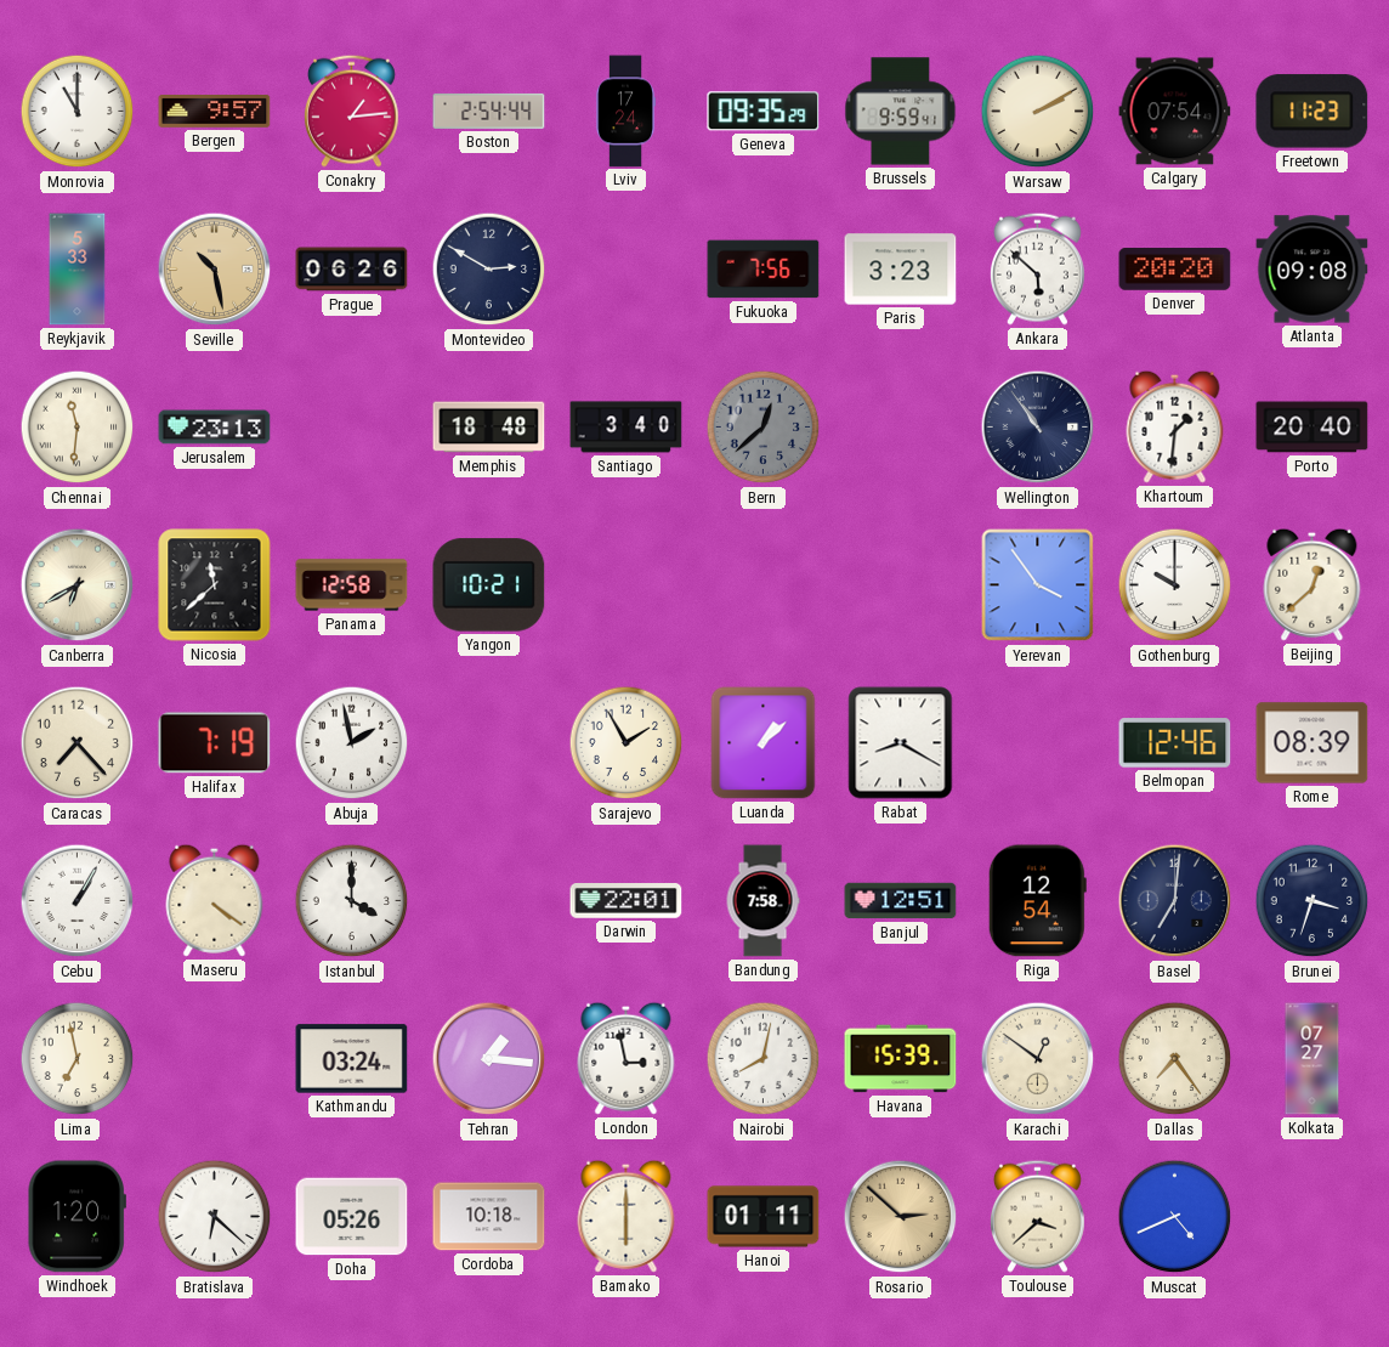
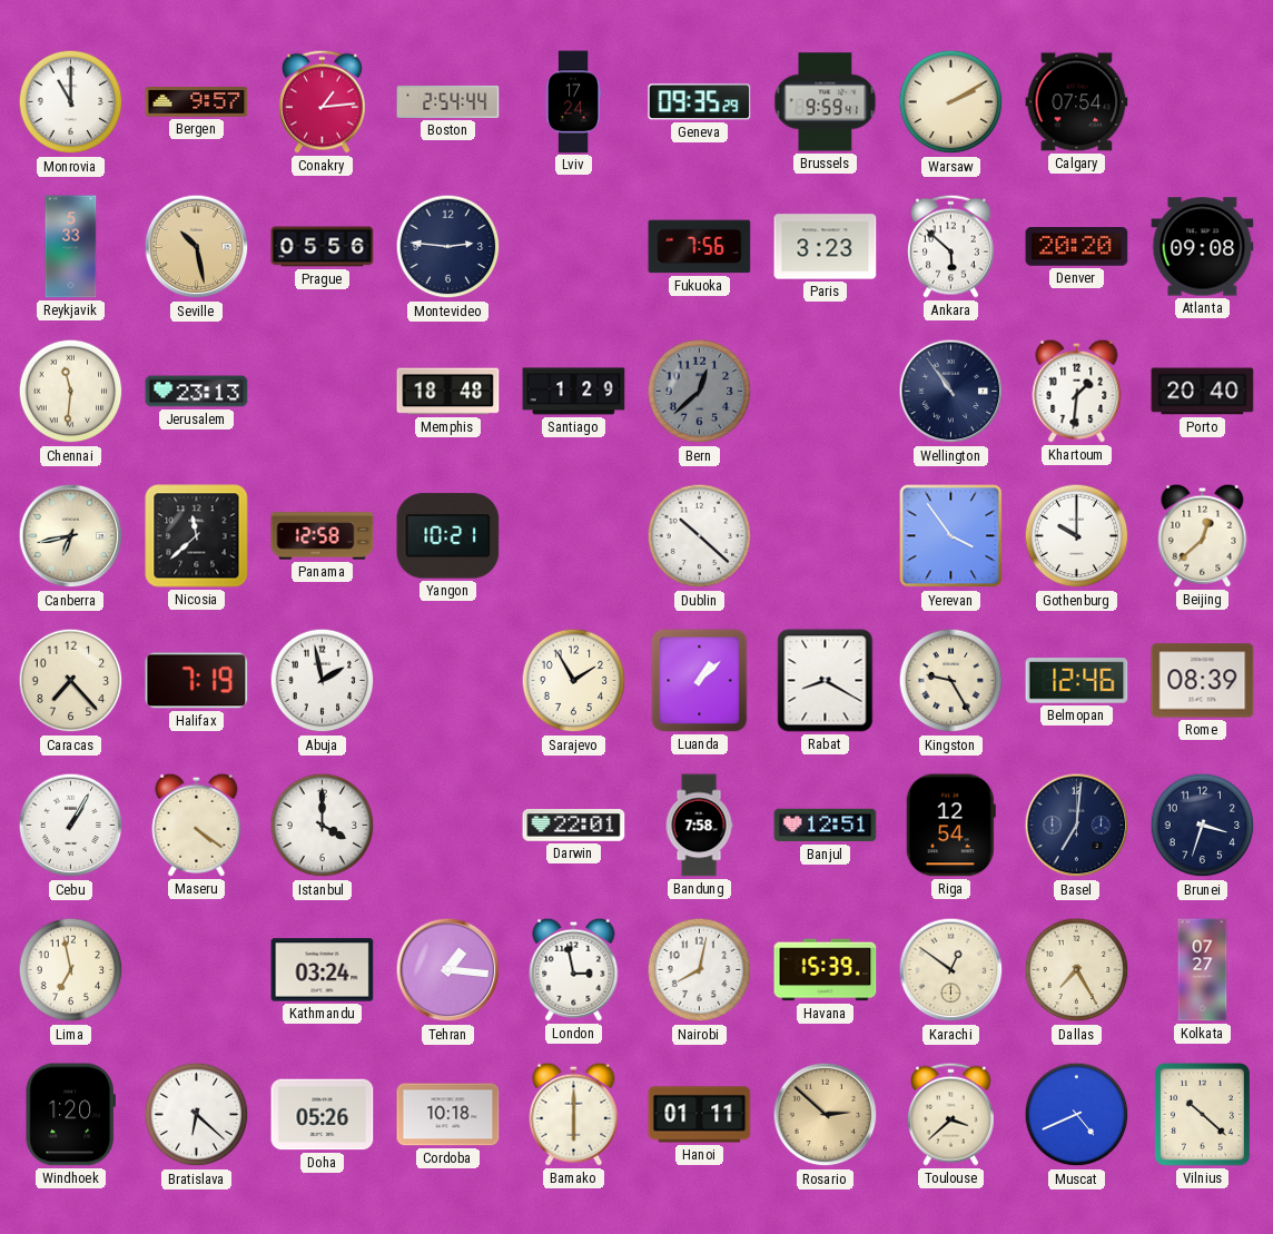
Freetown: 11:23 -> none (1313, 112)
Prague: 06:26 -> 05:56 (323, 247)
Montevideo: 2:50 -> 2:46 (448, 247)
Santiago: 3:40 -> 1:29 (574, 392)
Canberra: 6:40 -> 6:43 (71, 536)
Dublin: none -> 10:22 (700, 536)
Kingston: none -> 9:25 (951, 681)
Dallas: 7:24 -> 7:25 (1077, 970)
Vilnius: none -> 10:22 (1202, 1114)
